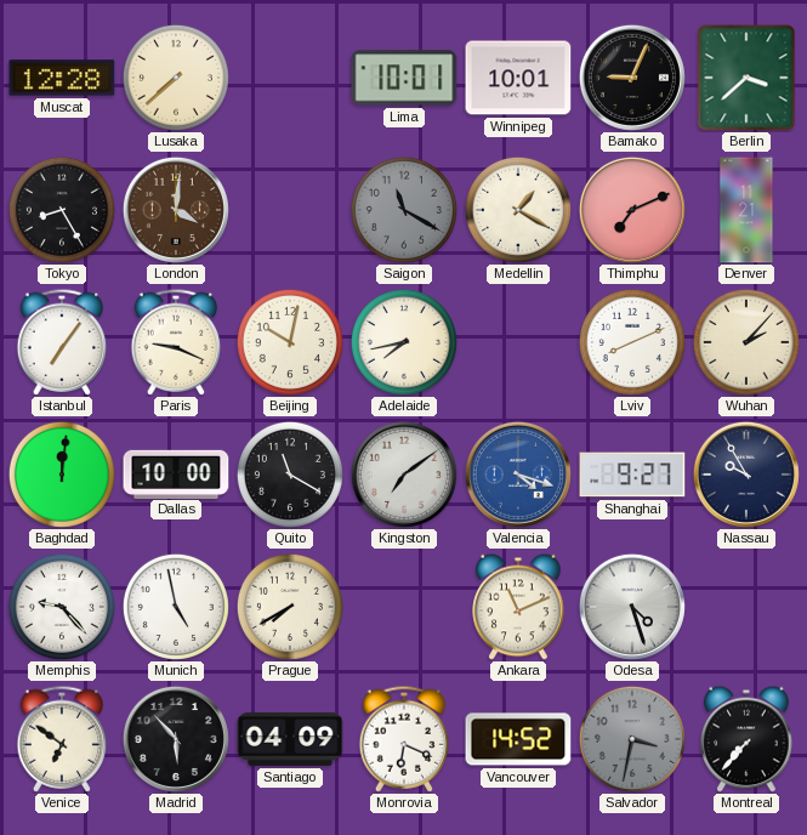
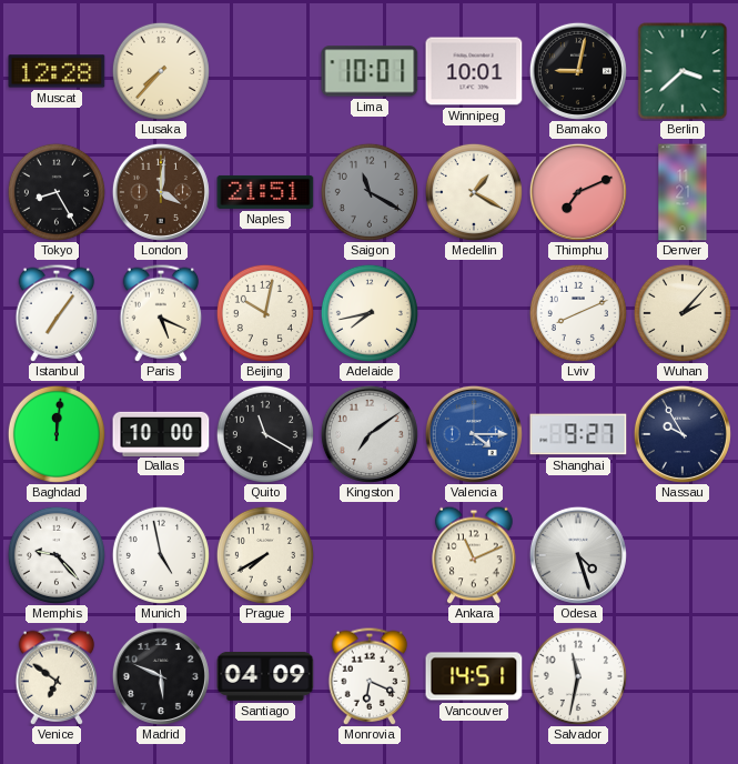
Lusaka: 7:38 -> 7:37 (161, 71)
Bamako: 9:04 -> 9:02 (578, 71)
Naples: none -> 21:51 (265, 192)
Paris: 9:19 -> 5:19 (161, 313)
Valencia: 4:18 -> 4:15 (474, 434)
Madrid: 5:53 -> 5:49 (161, 676)
Vancouver: 14:52 -> 14:51 (474, 676)
Salvador: 3:32 -> 11:32 (578, 676)
Salvador dial: grey -> white (578, 676)
Montreal: 7:37 -> none (746, 739)
